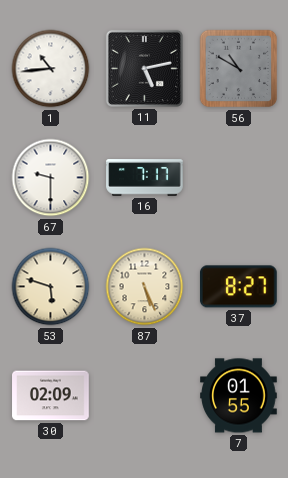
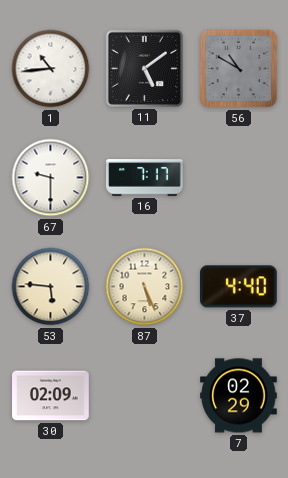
11: 5:13 -> 5:09 (144, 68)
53: 5:48 -> 5:46 (51, 287)
37: 8:27 -> 4:40 (238, 287)
7: 01:55 -> 02:29 (239, 396)
